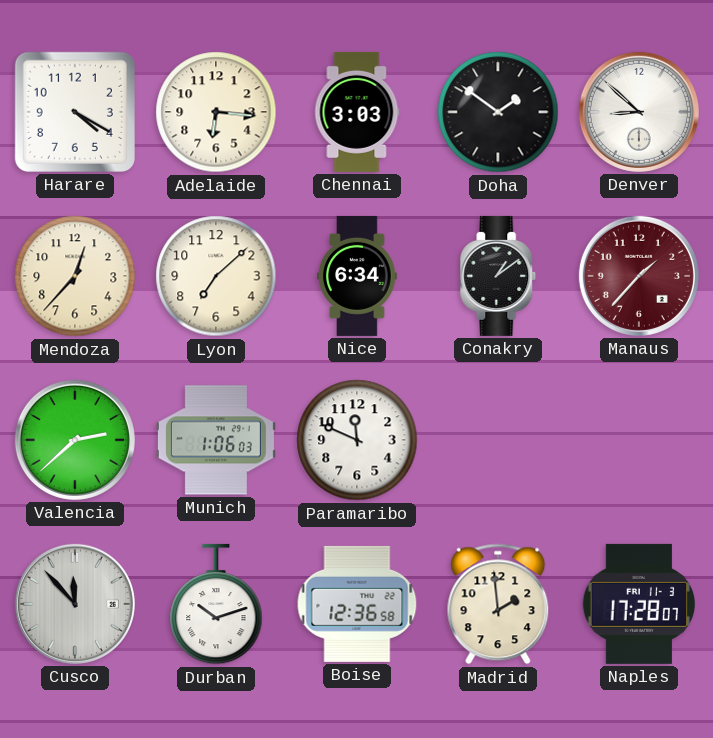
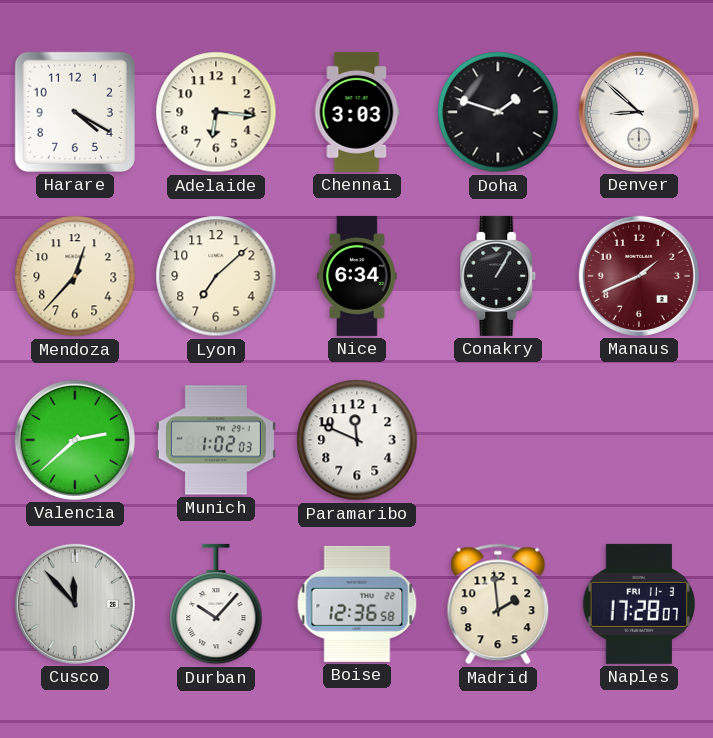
Doha: 1:51 -> 1:48 (498, 112)
Conakry: 1:09 -> 1:05 (498, 276)
Manaus: 1:37 -> 1:41 (639, 276)
Munich: 1:06 -> 1:02 (216, 440)
Durban: 10:12 -> 10:07 (216, 604)
